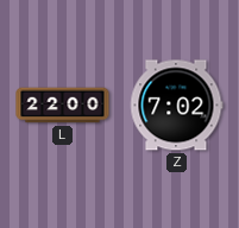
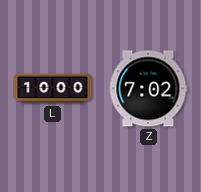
L: 22:00 -> 10:00 (53, 89)
